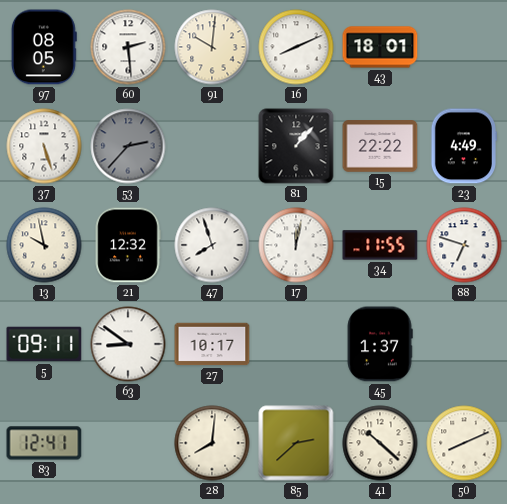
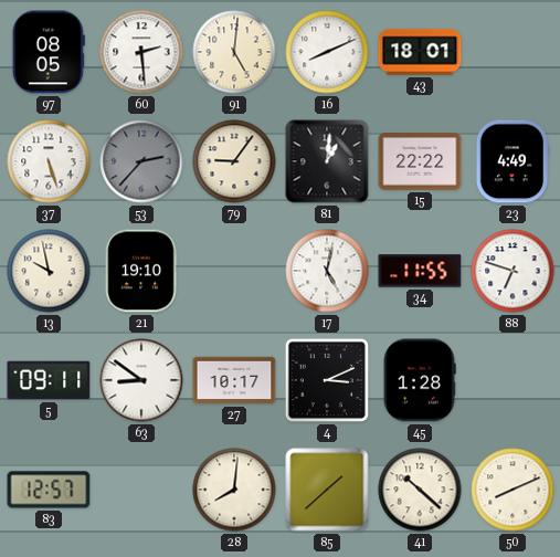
91: 10:01 -> 5:01 (234, 52)
79: none -> 9:06 (234, 161)
81: 1:07 -> 1:01 (327, 161)
21: 12:32 -> 19:10 (141, 271)
47: 7:57 -> none (212, 245)
17: 12:02 -> 5:02 (327, 271)
4: none -> 3:11 (327, 380)
45: 1:37 -> 1:28 (420, 380)
83: 12:41 -> 12:57 (49, 490)
85: 2:38 -> 1:38 (327, 490)
